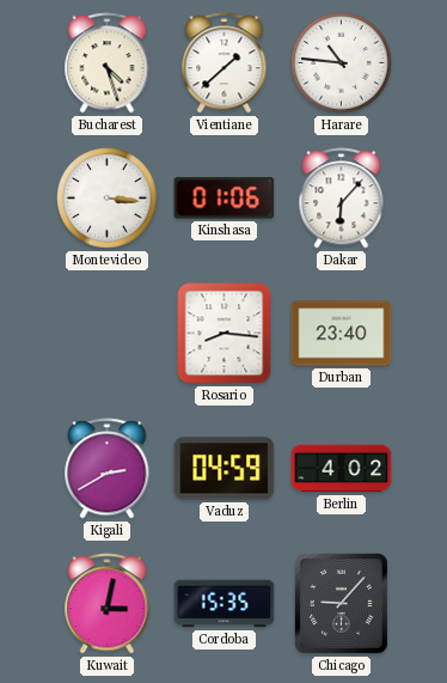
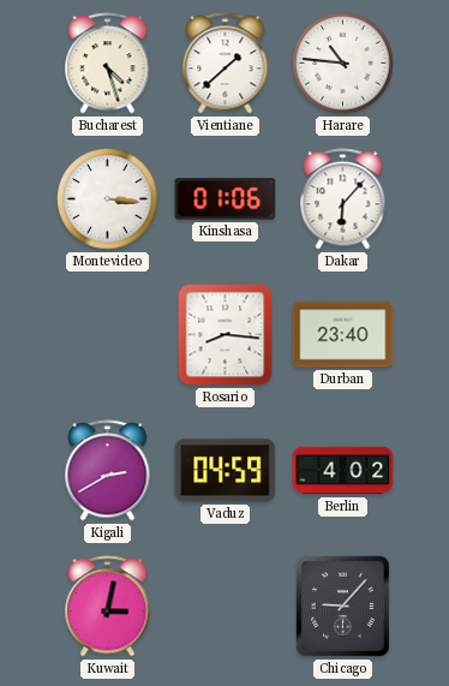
Cordoba: 15:35 -> none (225, 604)
